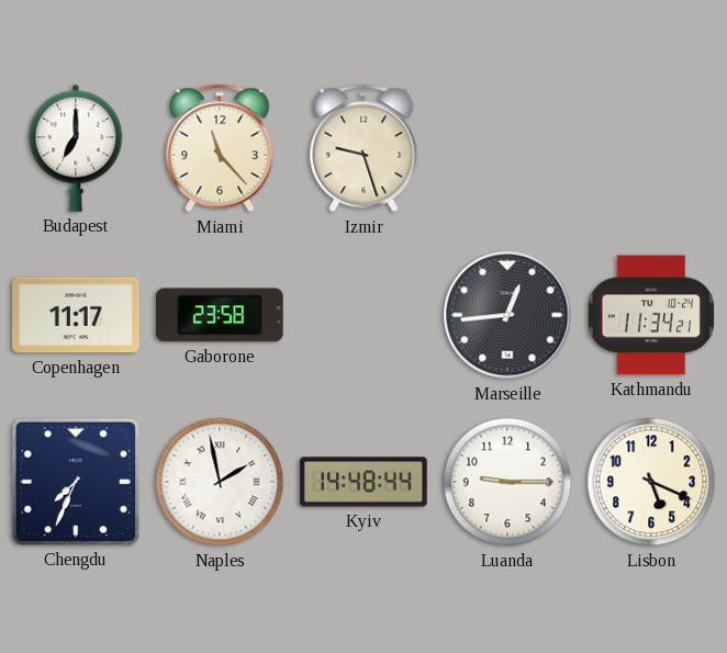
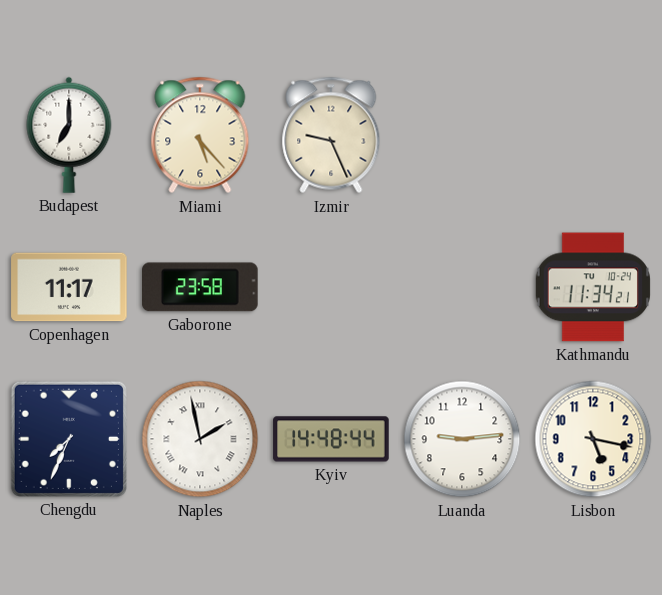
Miami: 11:23 -> 5:23 (200, 135)
Izmir: 9:27 -> 9:26 (331, 135)
Marseille: 12:44 -> none (507, 315)
Luanda: 9:15 -> 9:14 (462, 439)
Lisbon: 5:19 -> 5:17 (593, 439)
